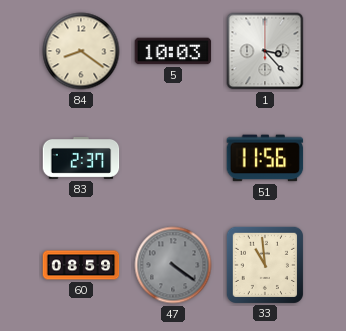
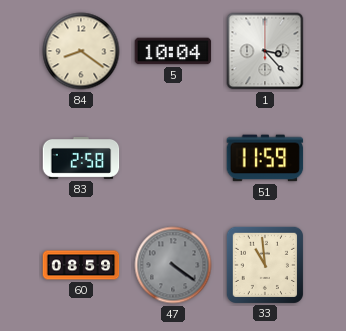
5: 10:03 -> 10:04 (173, 51)
83: 2:37 -> 2:58 (81, 159)
51: 11:56 -> 11:59 (265, 158)
